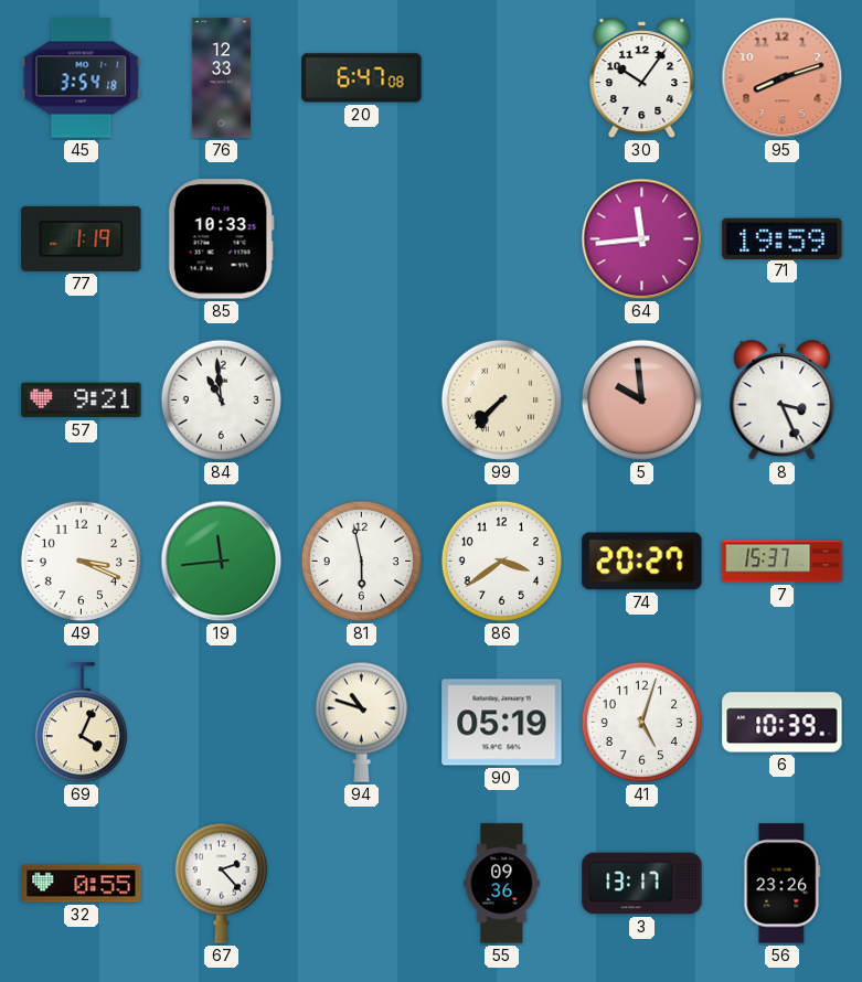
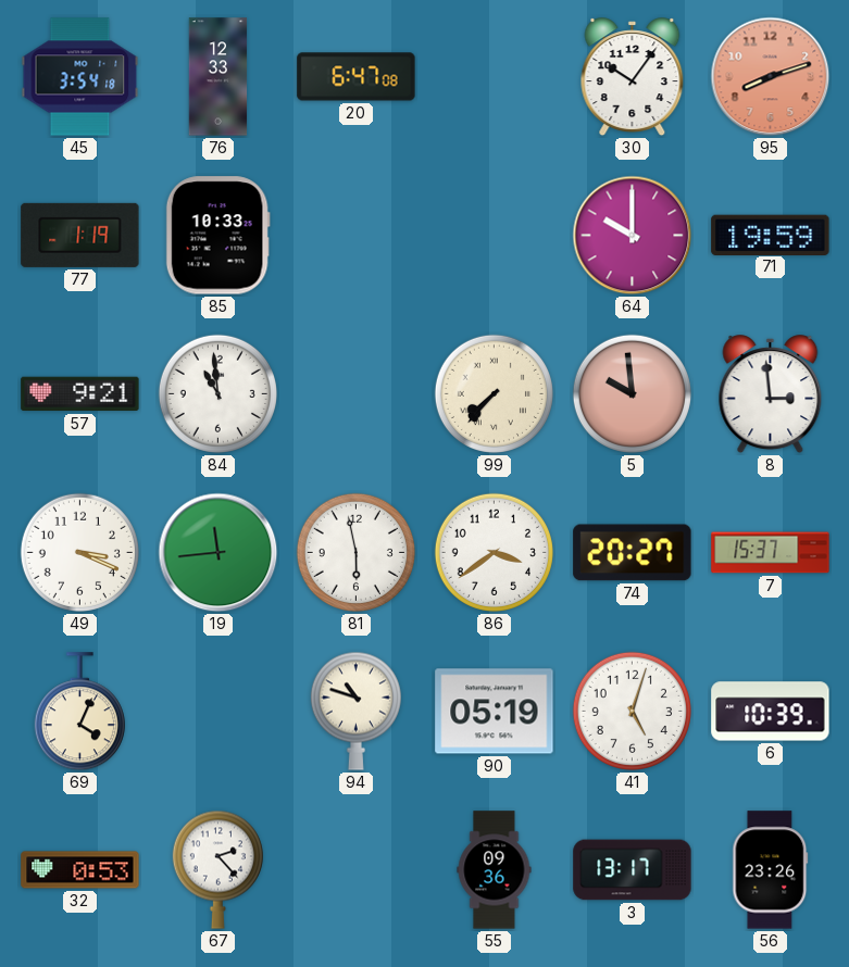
64: 11:44 -> 10:00 (633, 236)
8: 3:26 -> 2:59 (771, 394)
32: 0:55 -> 0:53 (80, 870)
